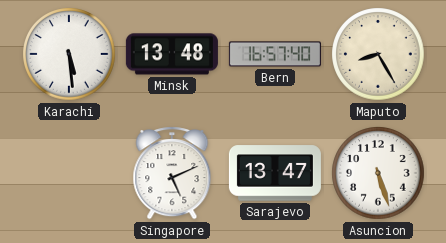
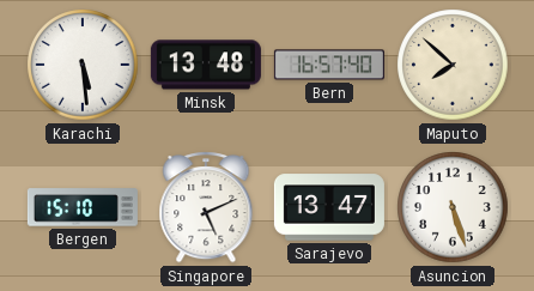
Maputo: 8:25 -> 7:52 (453, 65)
Bergen: none -> 15:10 (83, 207)
